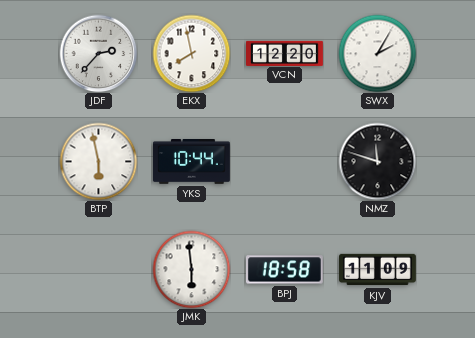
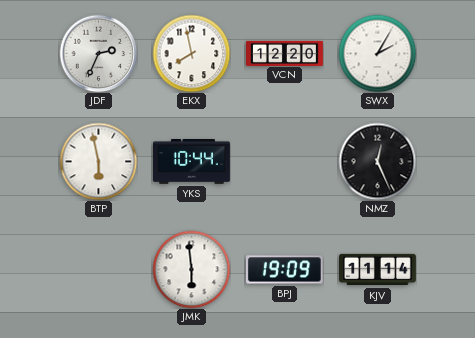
JDF: 2:37 -> 2:34 (98, 53)
NMZ: 11:48 -> 12:26 (377, 161)
BPJ: 18:58 -> 19:09 (284, 270)
KJV: 11:09 -> 11:14 (378, 270)
